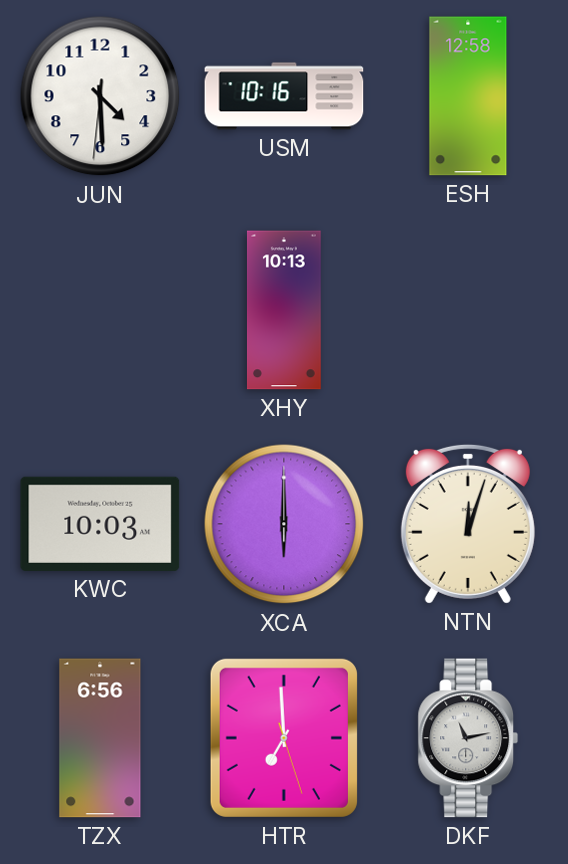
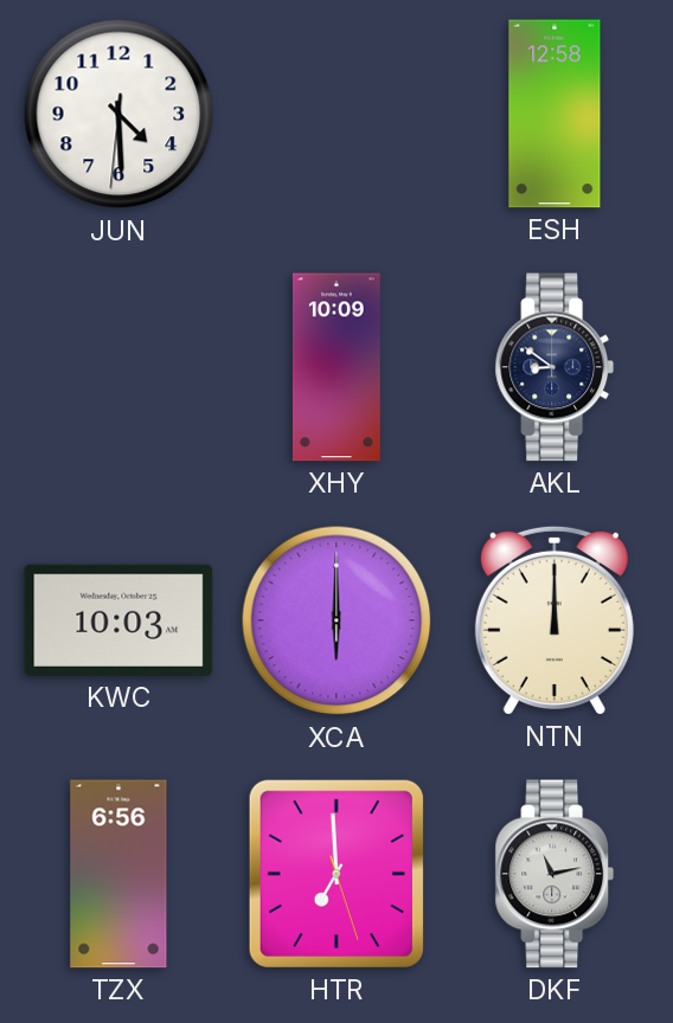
USM: 10:16 -> none (284, 96)
XHY: 10:13 -> 10:09 (336, 367)
AKL: none -> 8:51 (555, 367)
NTN: 12:03 -> 12:00 (555, 620)
